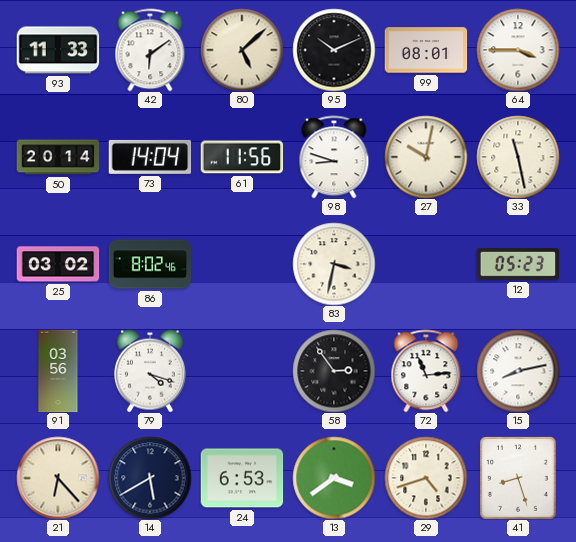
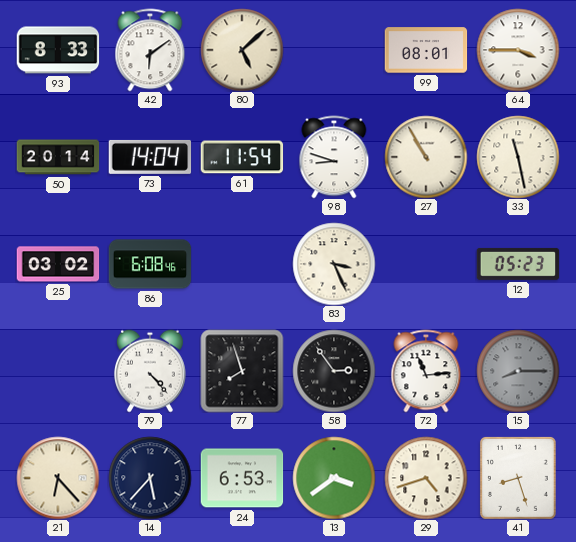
93: 11:33 -> 8:33 (58, 50)
95: 10:11 -> none (334, 50)
61: 11:56 -> 11:54 (242, 157)
27: 10:02 -> 10:55 (426, 157)
86: 8:02 -> 6:08 (150, 264)
83: 3:32 -> 3:26 (334, 264)
91: 03:56 -> none (58, 371)
79: 4:18 -> 4:23 (150, 371)
77: none -> 7:57 (242, 371)
15: 8:13 -> 8:15 (518, 371)
15 dial: white -> grey (518, 371)
14: 5:40 -> 5:37 (150, 478)
